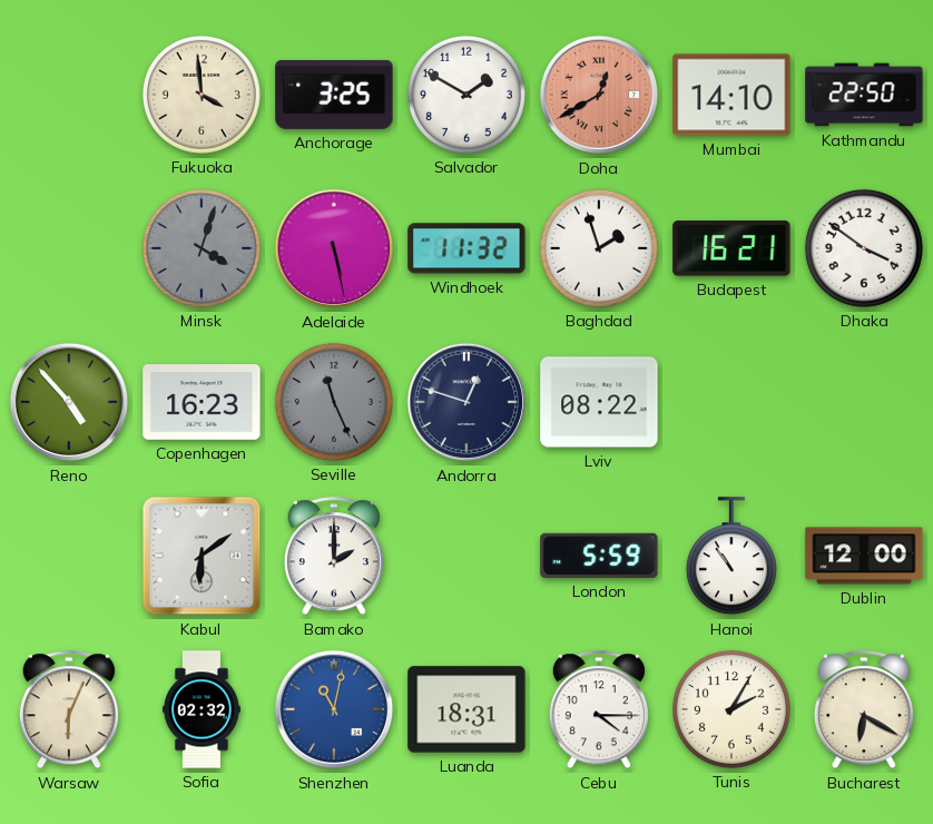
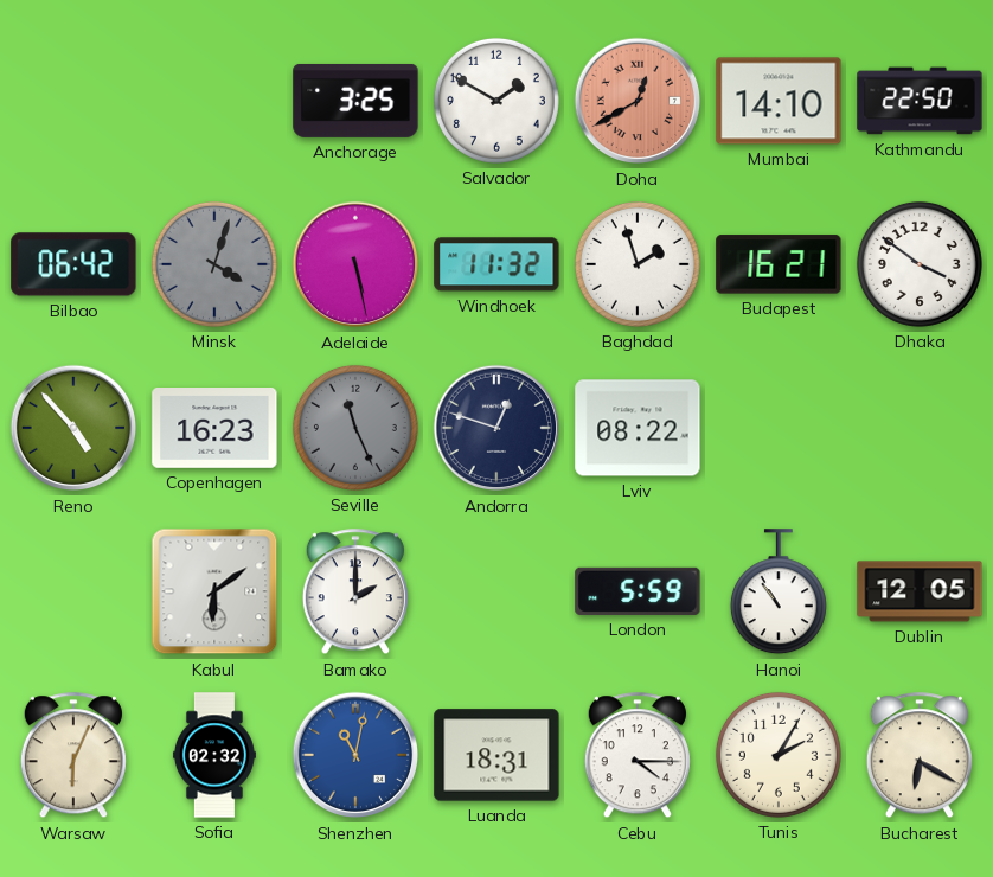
Fukuoka: 3:59 -> none (202, 95)
Bilbao: none -> 06:42 (73, 264)
Dublin: 12:00 -> 12:05 (920, 591)
